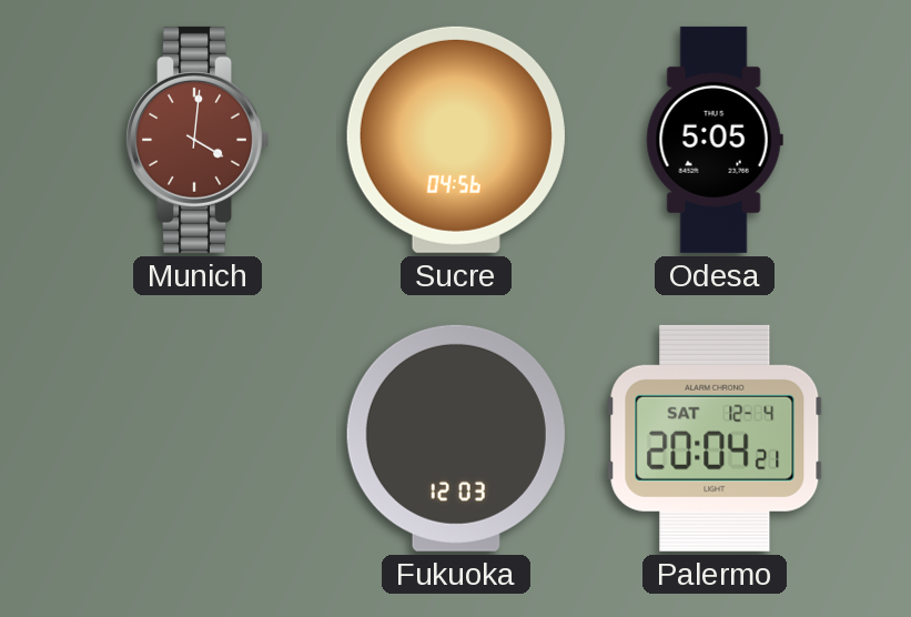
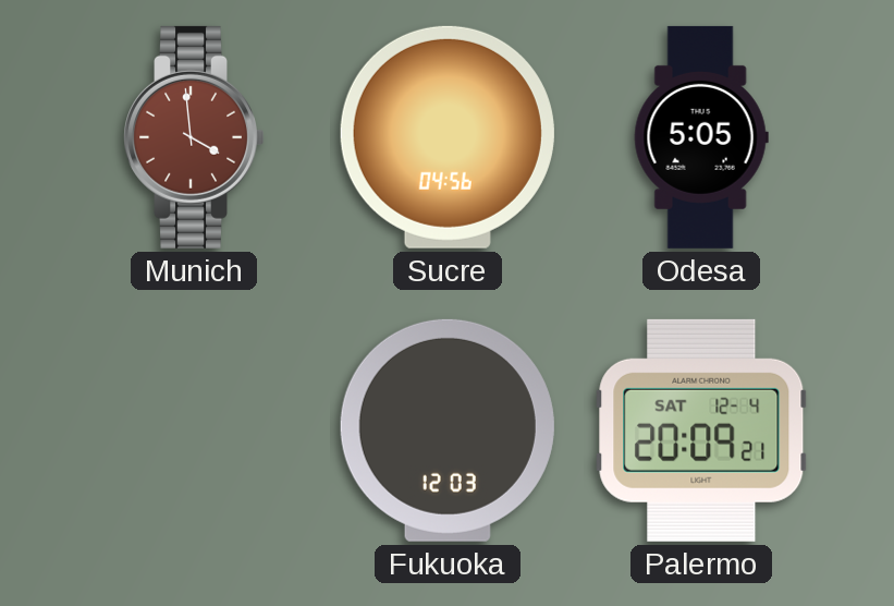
Munich: 4:01 -> 3:59 (194, 137)
Palermo: 20:04 -> 20:09 (701, 431)
